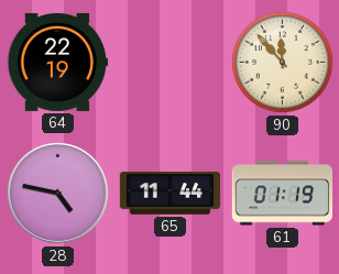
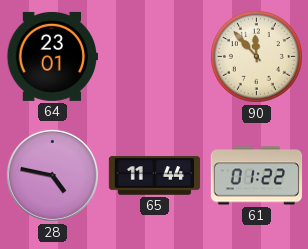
64: 22:19 -> 23:01 (52, 56)
61: 01:19 -> 01:22 (257, 176)
